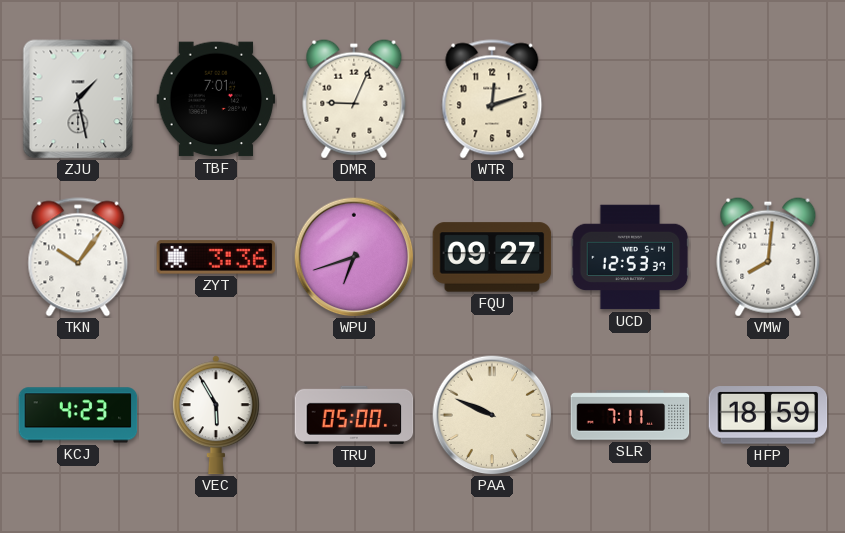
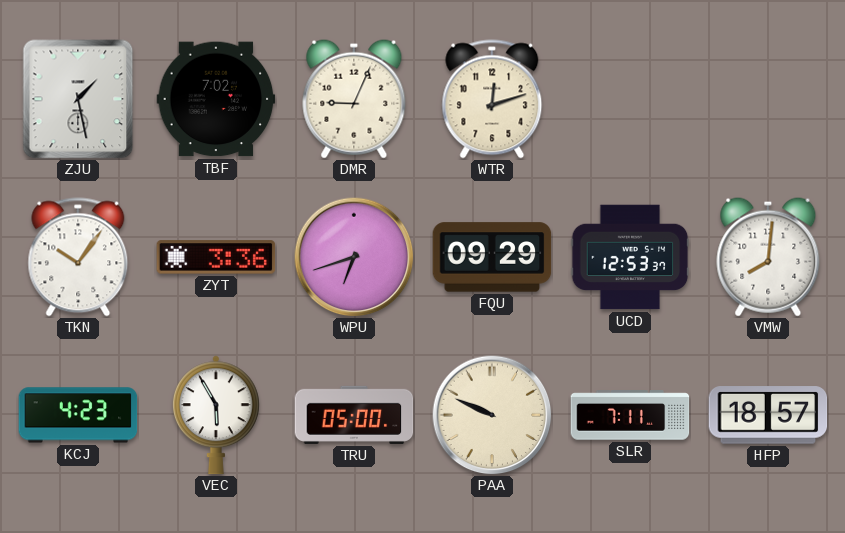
TBF: 7:01 -> 7:02 (216, 99)
FQU: 09:27 -> 09:29 (492, 257)
HFP: 18:59 -> 18:57 (768, 415)
